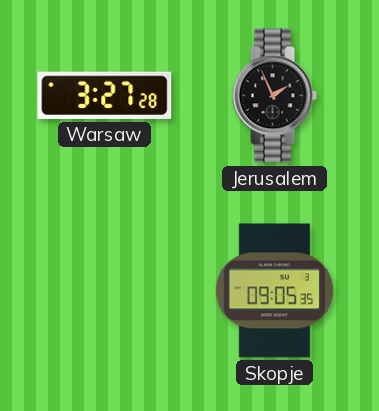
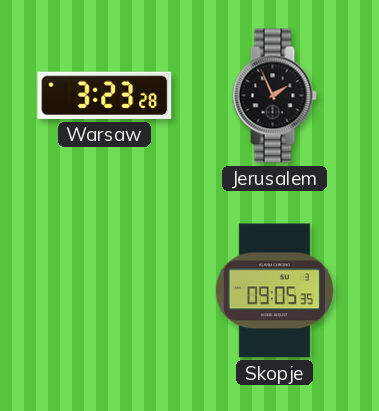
Warsaw: 3:27 -> 3:23 (105, 95)
